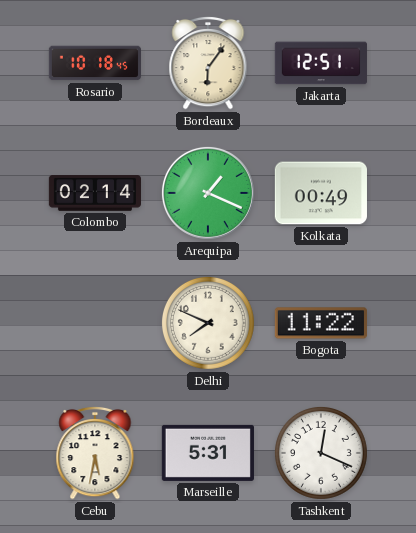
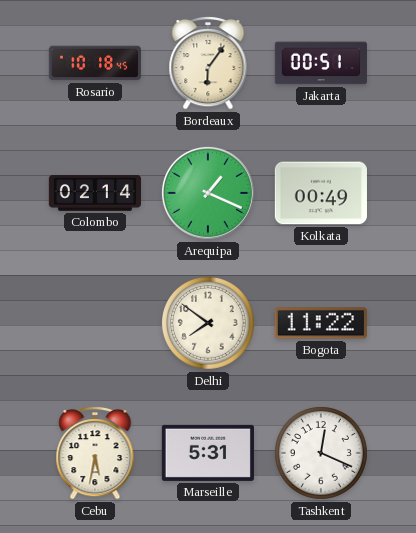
Jakarta: 12:51 -> 00:51 (321, 63)
Delhi: 7:49 -> 7:51 (208, 323)
